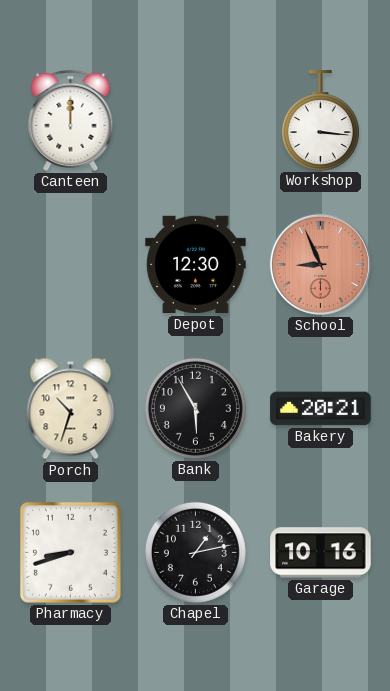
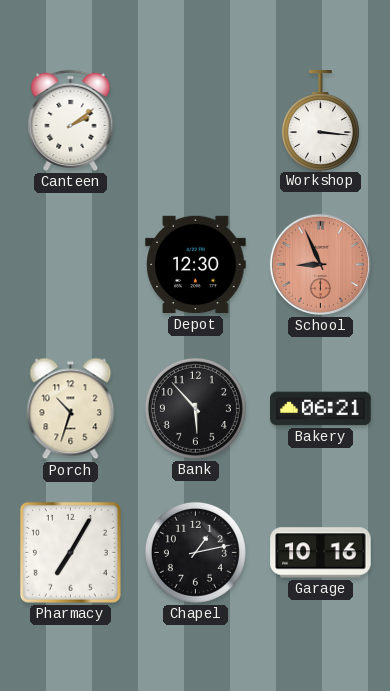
Canteen: 12:00 -> 2:09 (71, 120)
Bank: 5:55 -> 5:53 (195, 408)
Bakery: 20:21 -> 06:21 (321, 409)
Pharmacy: 8:42 -> 7:05 (70, 552)
